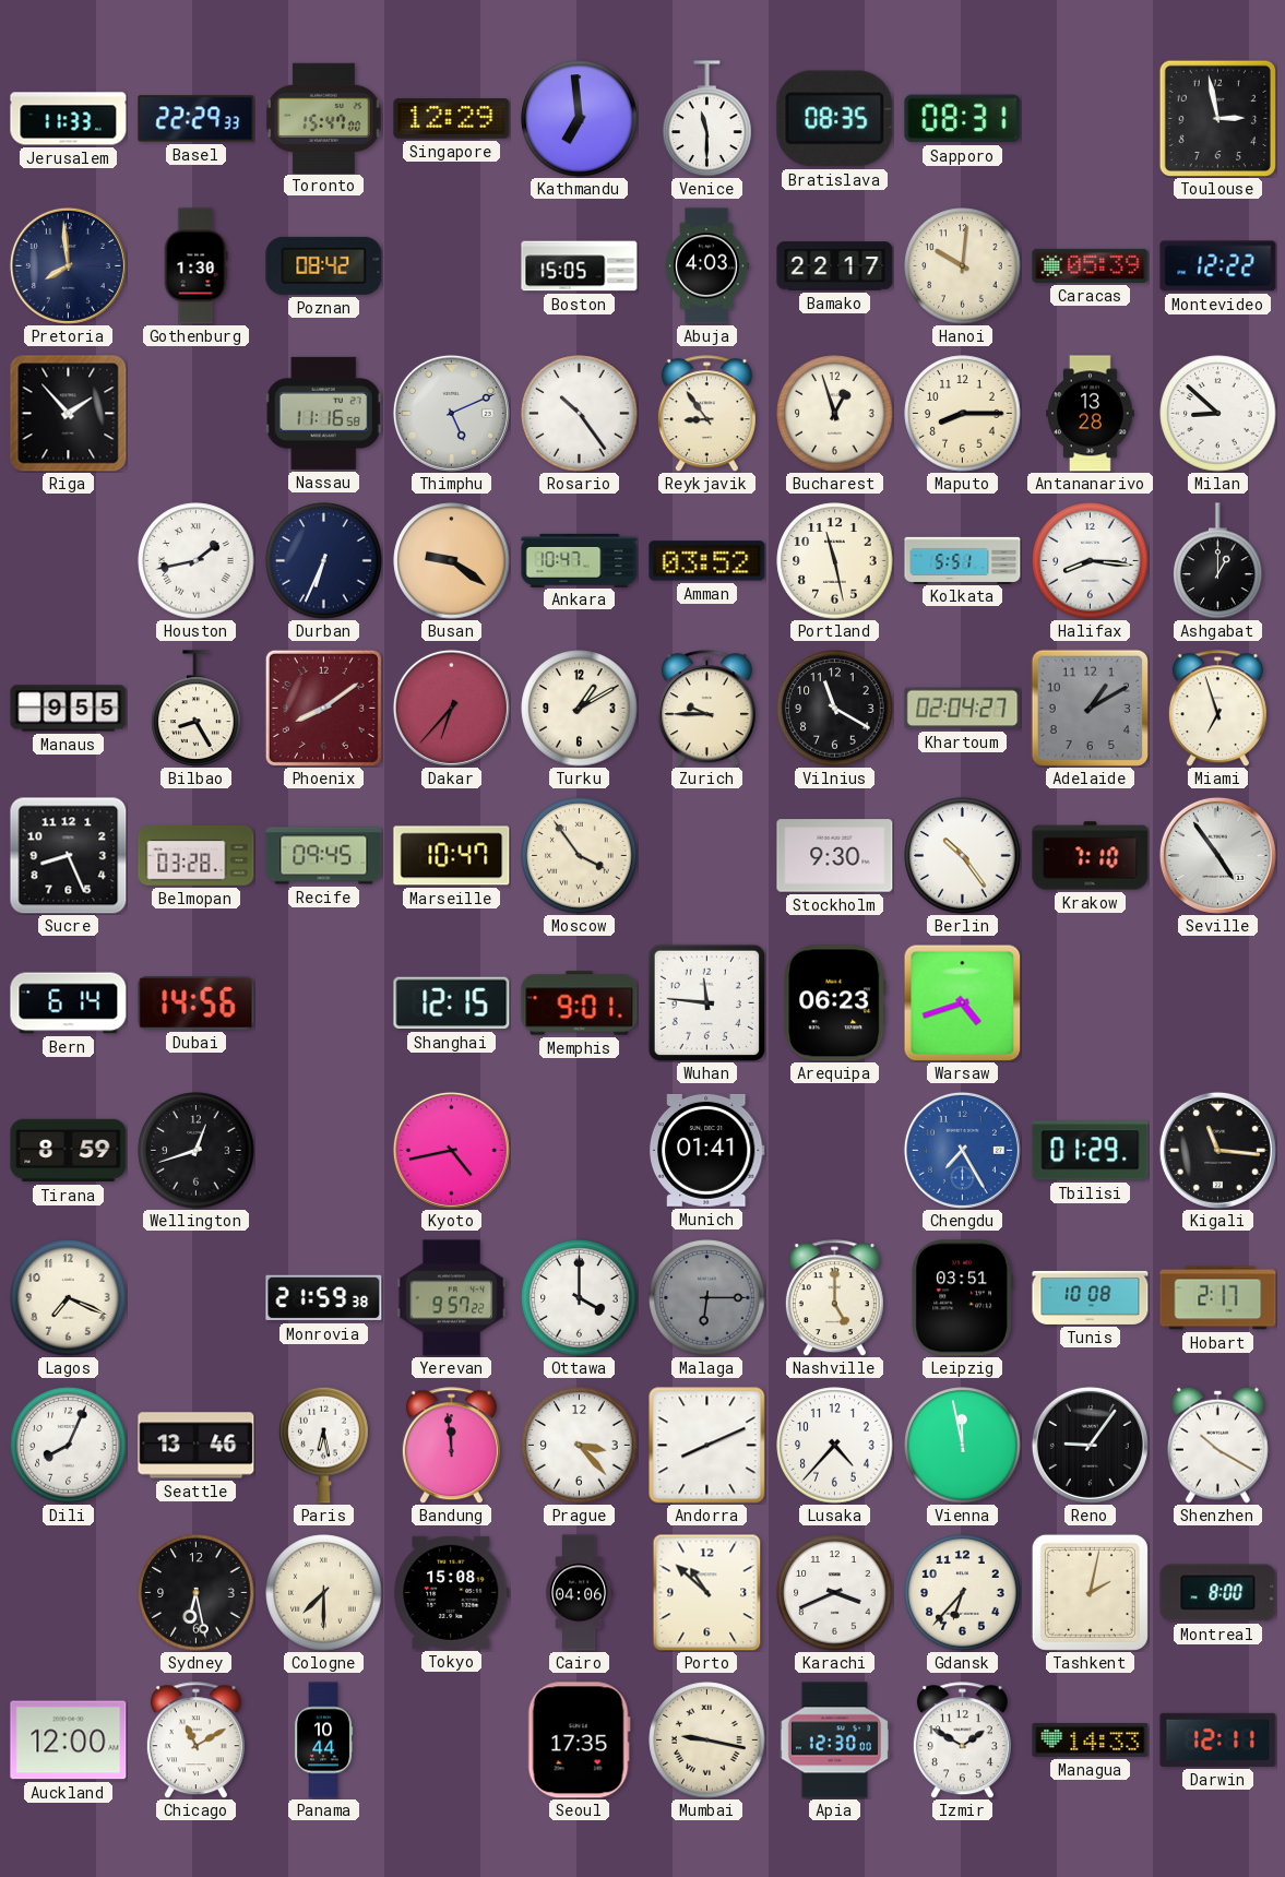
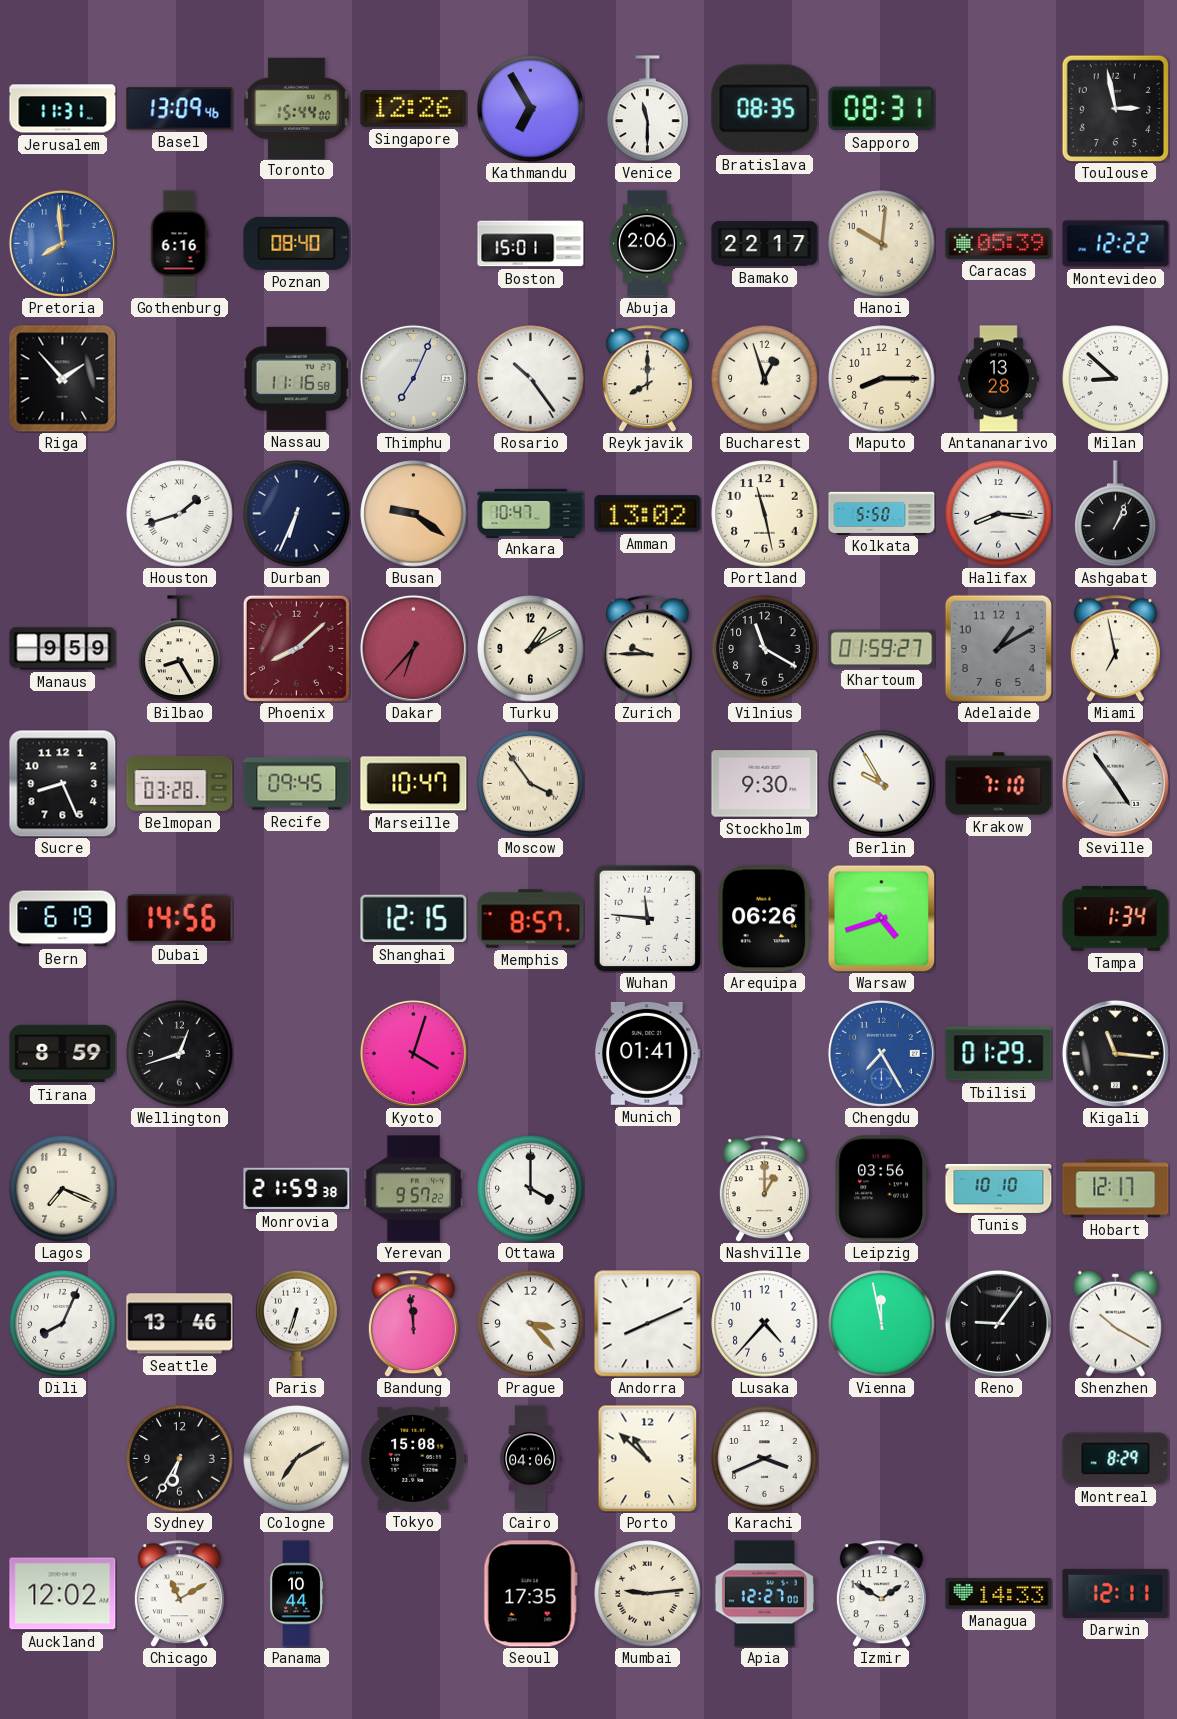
Jerusalem: 11:33 -> 11:31 (63, 109)
Basel: 22:29 -> 13:09 (180, 109)
Toronto: 15:47 -> 15:44 (297, 108)
Singapore: 12:29 -> 12:26 (414, 109)
Kathmandu: 6:59 -> 6:55 (531, 109)
Pretoria dial: navy -> blue (62, 243)
Gothenburg: 1:30 -> 6:16 (179, 244)
Poznan: 08:42 -> 08:40 (297, 243)
Boston: 15:05 -> 15:01 (531, 244)
Abuja: 4:03 -> 2:06 (647, 244)
Thimphu: 5:11 -> 7:04 (413, 378)
Reykjavik: 8:54 -> 8:00 (647, 379)
Houston: 1:43 -> 1:42 (180, 514)
Amman: 03:52 -> 13:02 (648, 514)
Kolkata: 5:51 -> 5:50 (882, 513)
Ashgabat: 1:00 -> 1:04 (1116, 513)
Manaus: 9:55 -> 9:59 (63, 649)
Phoenix: 8:09 -> 8:08 (296, 648)
Khartoum: 02:04 -> 01:59 (882, 649)
Miami: 6:57 -> 6:58 (1115, 649)
Berlin: 10:24 -> 9:55 (882, 784)
Bern: 6:14 -> 6:19 (63, 919)
Memphis: 9:01 -> 8:57 (531, 919)
Arequipa: 06:23 -> 06:26 (765, 919)
Tampa: none -> 1:34 (1116, 918)
Kyoto: 4:43 -> 4:03 (413, 1053)
Malaga: 6:15 -> none (707, 1298)
Nashville: 5:00 -> 1:00 (764, 1189)
Leipzig: 03:51 -> 03:56 (881, 1189)
Tunis: 10:08 -> 10:10 (999, 1188)
Hobart: 2:17 -> 12:17 (1116, 1189)
Paris: 6:28 -> 6:33 (297, 1323)
Sydney: 6:28 -> 6:35 (180, 1459)
Cologne: 7:30 -> 7:10 (297, 1459)
Gdansk: 6:37 -> none (963, 1593)
Tashkent: 2:02 -> none (1090, 1592)
Montreal: 8:00 -> 8:29 (1116, 1459)
Auckland: 12:00 -> 12:02 (63, 1594)
Mumbai: 9:17 -> 9:14 (648, 1594)
Apia: 12:30 -> 12:27 (764, 1594)
